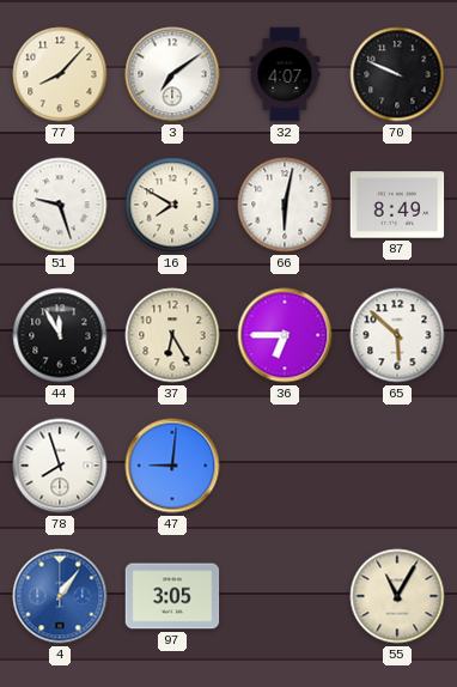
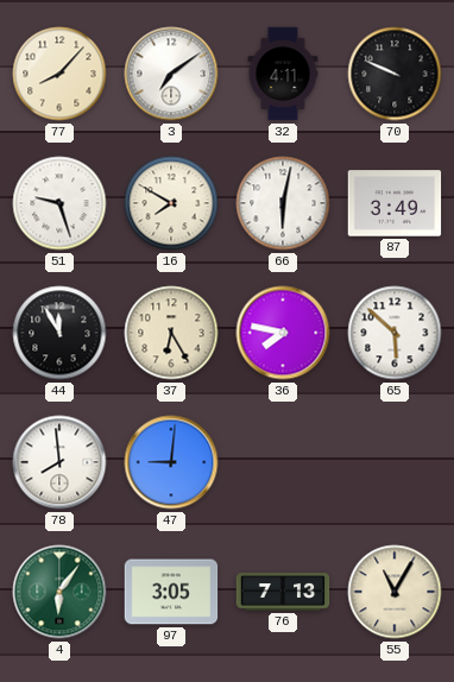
32: 4:07 -> 4:11 (283, 74)
87: 8:49 -> 3:49 (395, 203)
36: 6:45 -> 7:47 (283, 333)
78: 7:57 -> 7:59 (59, 462)
4: 1:06 -> 6:06 (59, 592)
4 dial: blue -> green (59, 592)
76: none -> 7:13 (283, 592)
